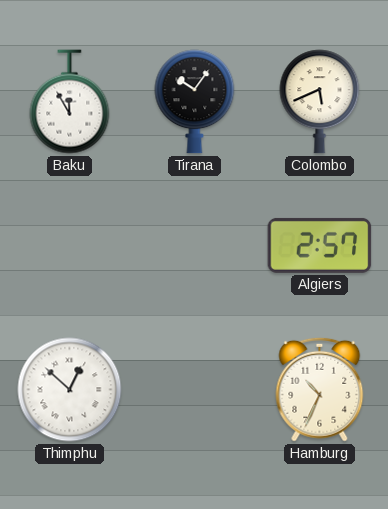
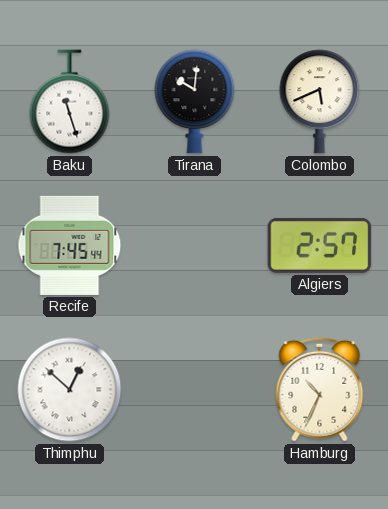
Baku: 11:55 -> 11:27 (70, 102)
Tirana: 10:06 -> 10:01 (195, 102)
Recife: none -> 7:45 (70, 245)
